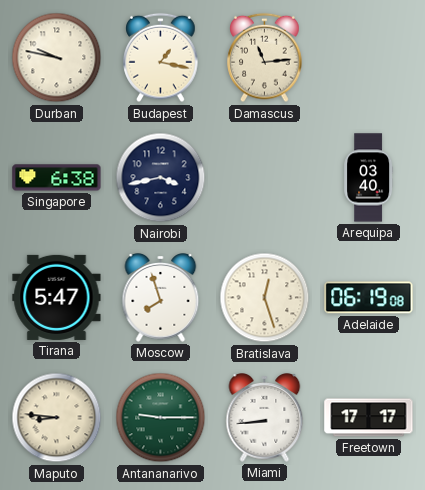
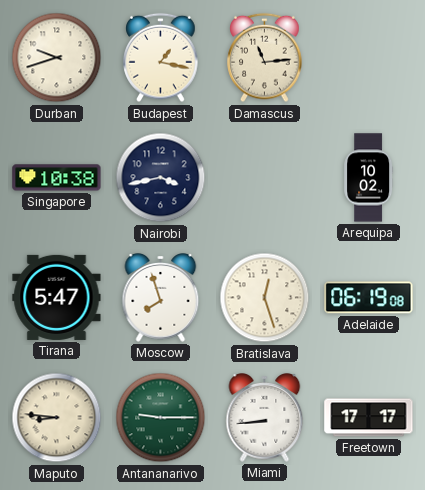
Durban: 9:47 -> 9:42 (57, 58)
Singapore: 6:38 -> 10:38 (57, 178)
Arequipa: 03:40 -> 10:02 (369, 178)
